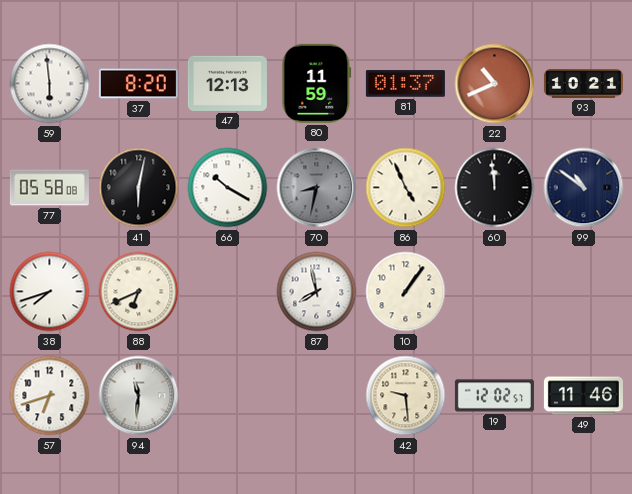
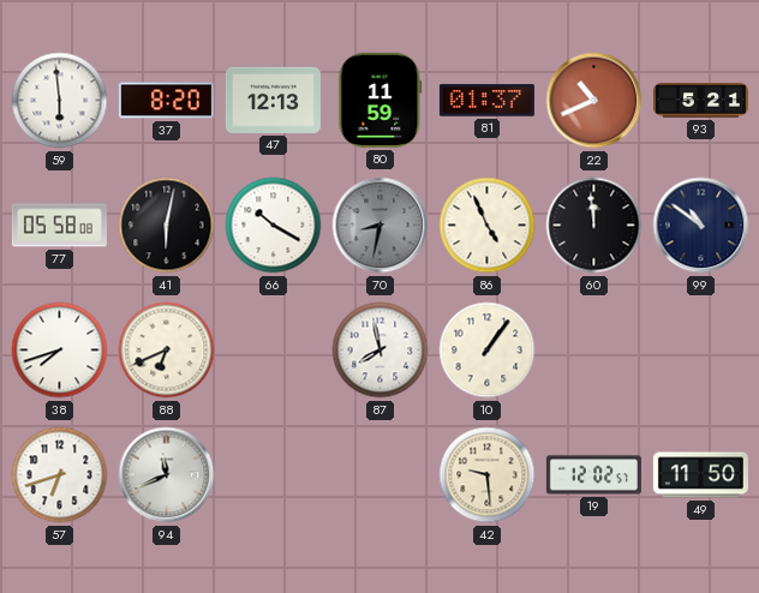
93: 10:21 -> 5:21 (700, 101)
94: 11:31 -> 11:41 (167, 475)
49: 11:46 -> 11:50 (700, 475)
